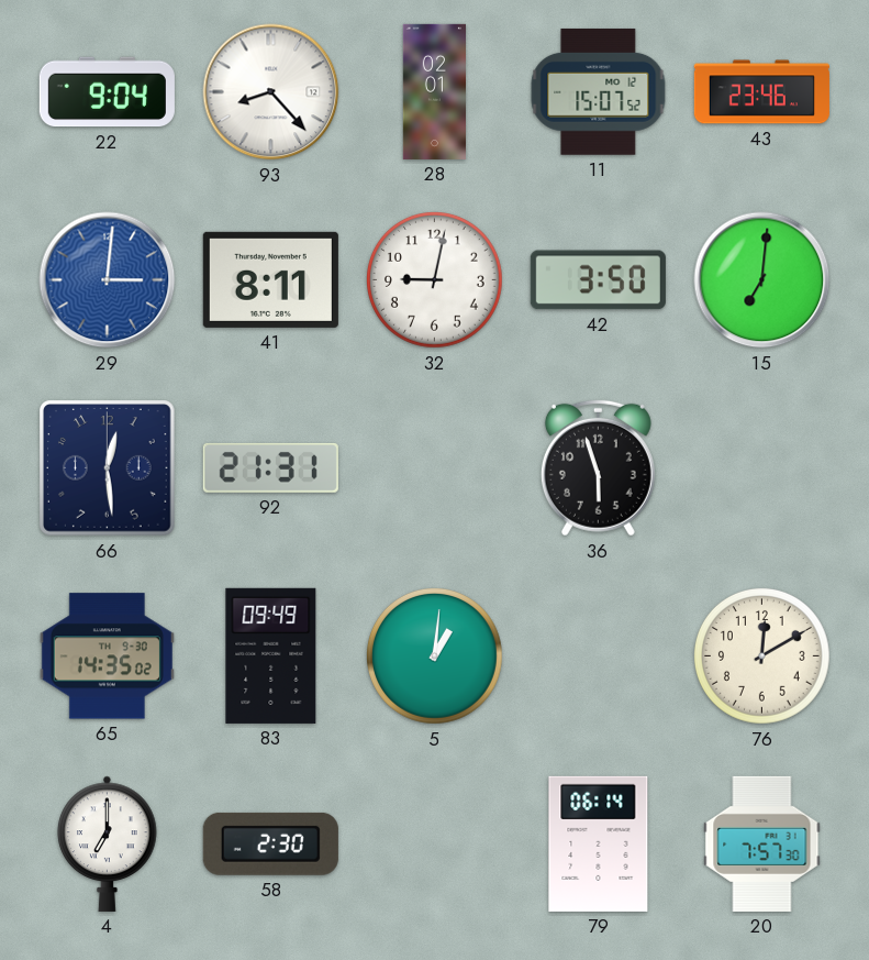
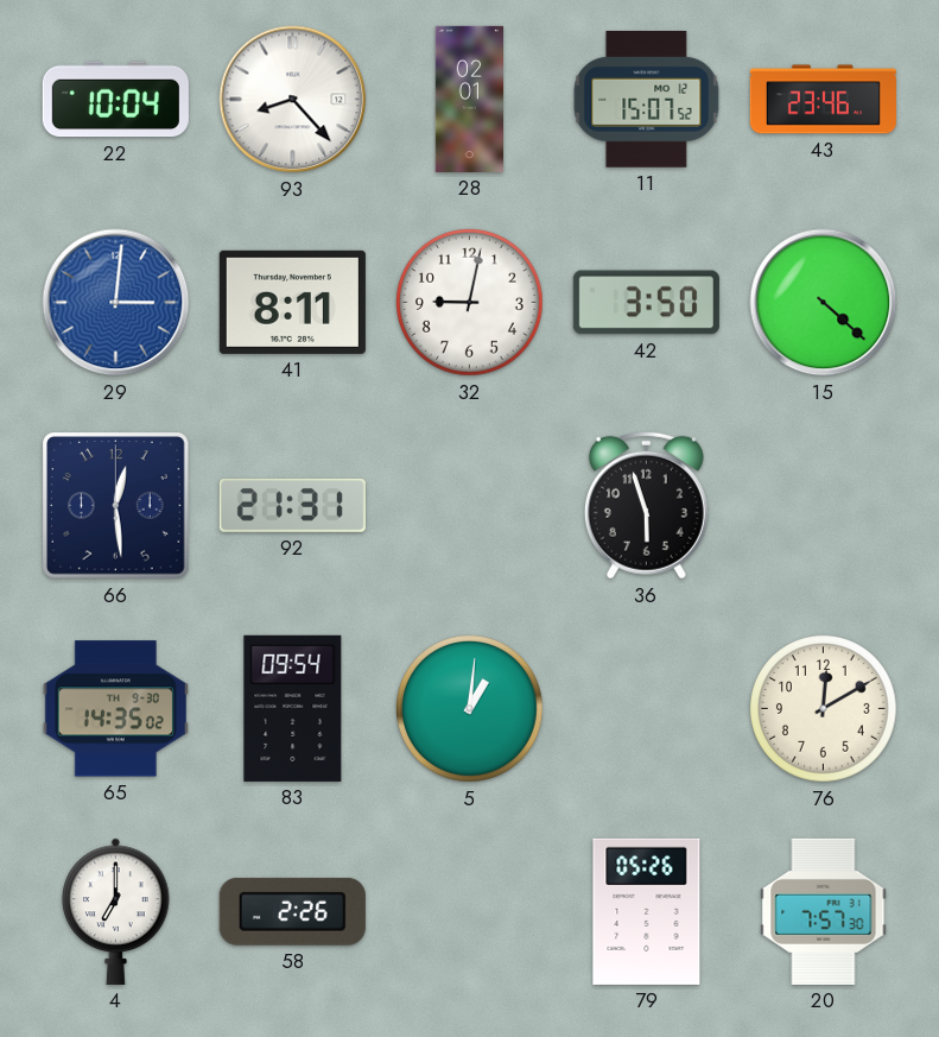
22: 9:04 -> 10:04 (115, 100)
15: 7:01 -> 4:22 (824, 303)
83: 09:49 -> 09:54 (293, 708)
58: 2:30 -> 2:26 (292, 911)
79: 06:14 -> 05:26 (647, 911)
